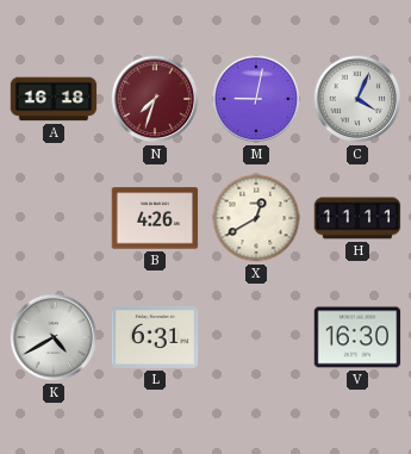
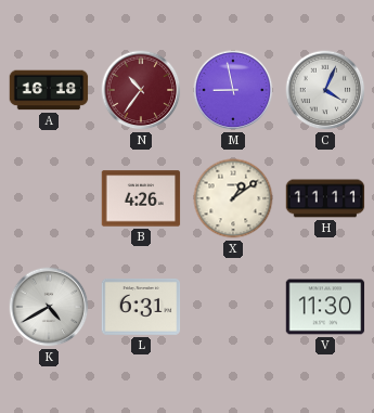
N: 7:33 -> 10:36 (141, 90)
M: 9:02 -> 8:58 (233, 90)
X: 12:40 -> 1:09 (233, 198)
V: 16:30 -> 11:30 (325, 307)
